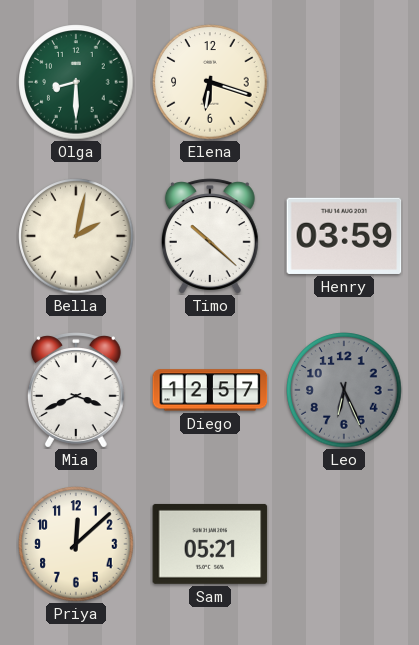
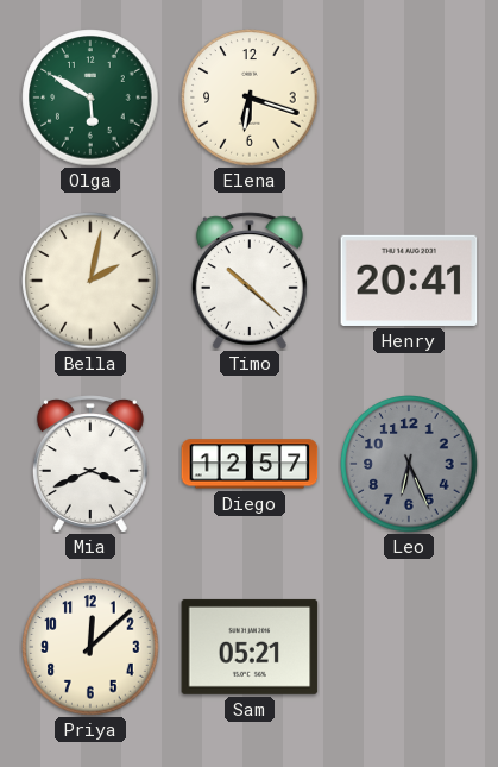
Olga: 8:30 -> 5:50 (90, 98)
Henry: 03:59 -> 20:41 (409, 281)
